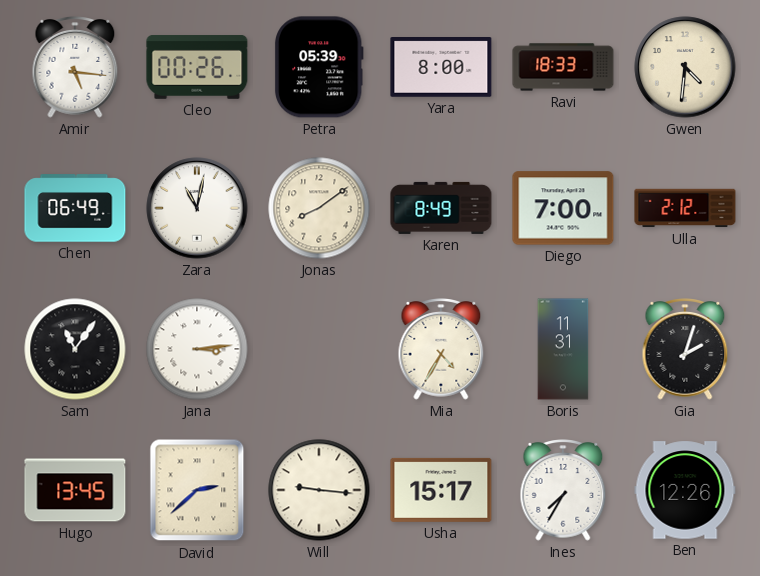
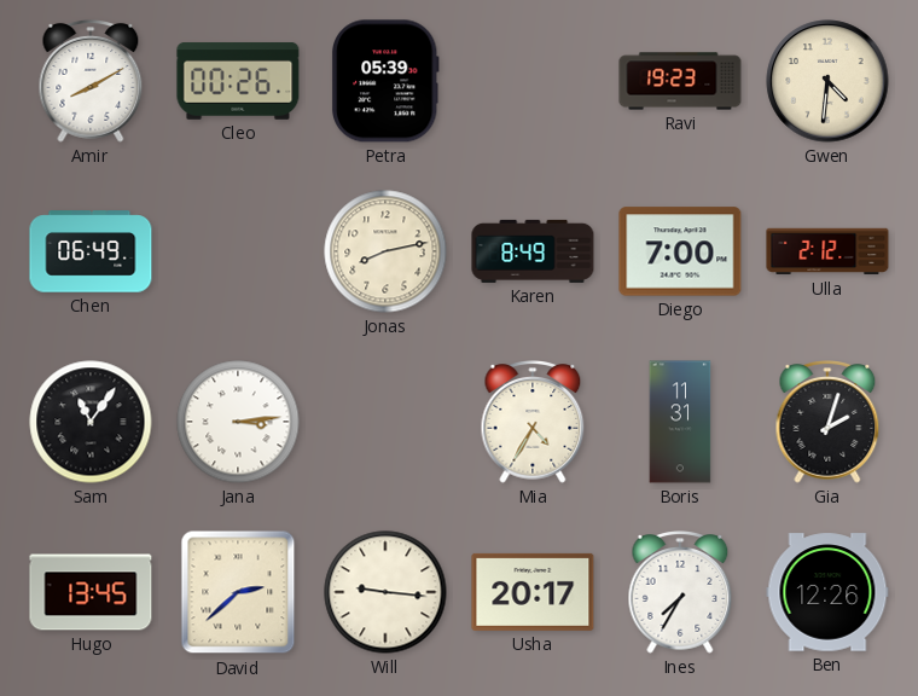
Amir: 5:16 -> 8:10 (91, 81)
Yara: 8:00 -> none (441, 68)
Ravi: 18:33 -> 19:23 (680, 81)
Zara: 11:02 -> none (197, 208)
Jonas: 8:09 -> 8:13 (385, 251)
Usha: 15:17 -> 20:17 (533, 592)
